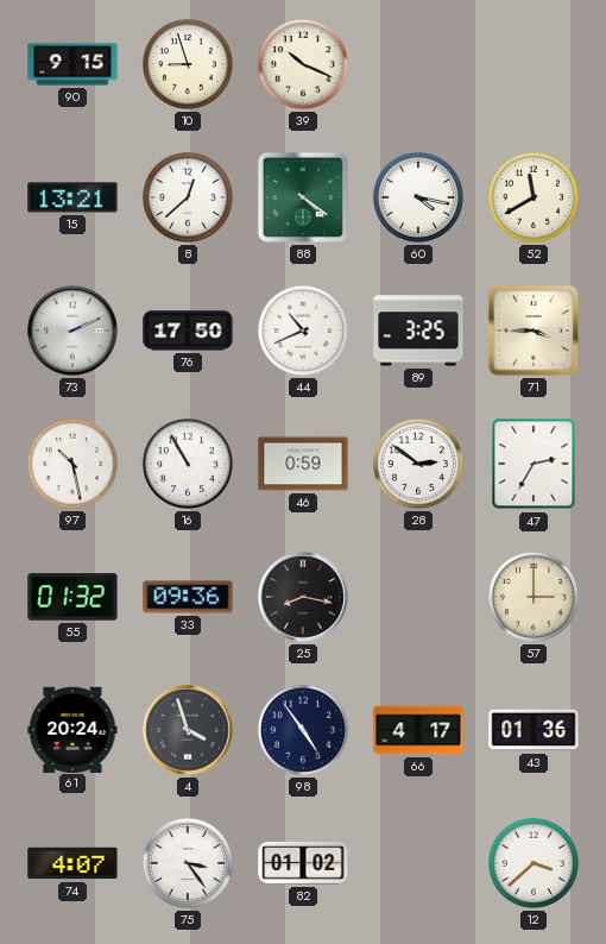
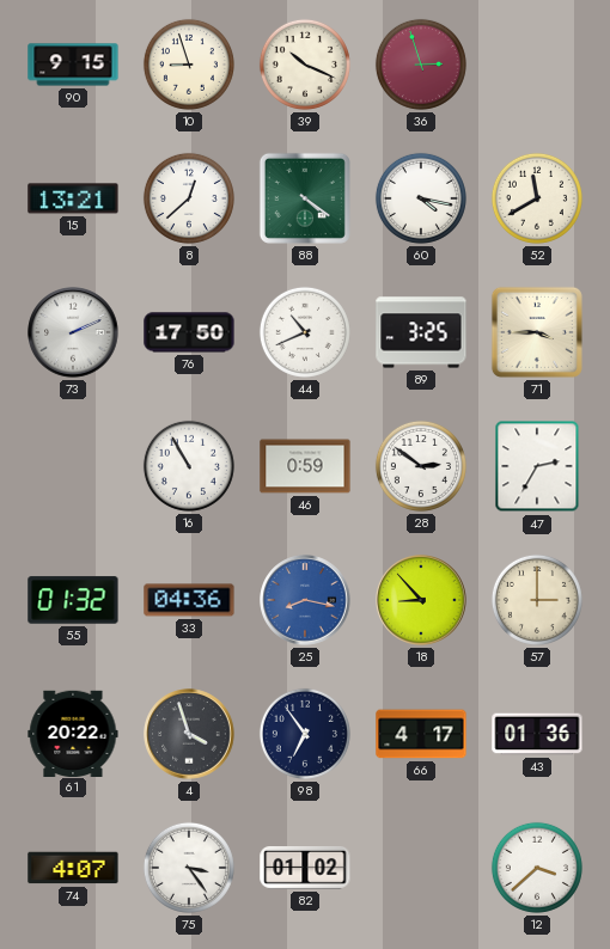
36: none -> 2:57 (421, 65)
97: 10:28 -> none (72, 464)
33: 09:36 -> 04:36 (189, 600)
25 dial: black -> blue (305, 600)
18: none -> 8:53 (421, 600)
61: 20:24 -> 20:22 (73, 733)
98: 4:54 -> 6:54 (305, 734)
